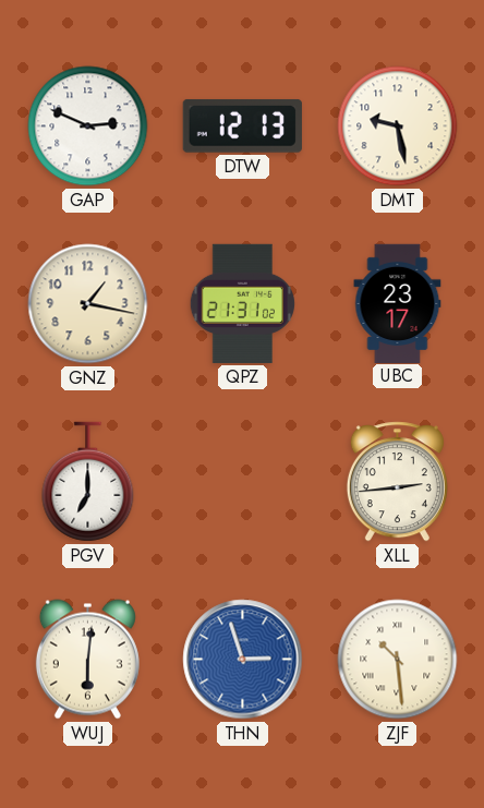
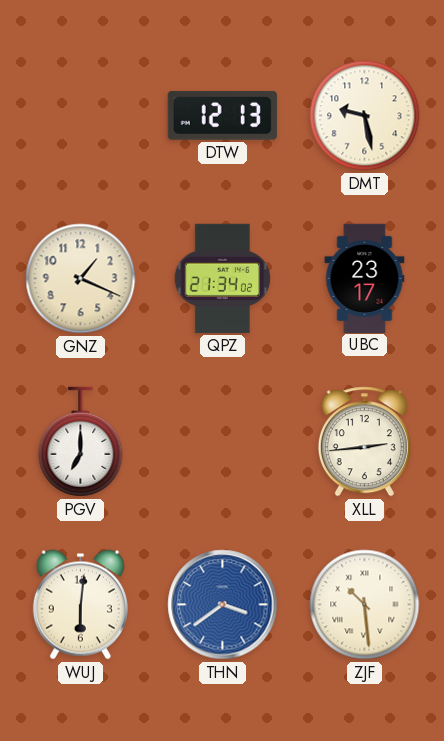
GAP: 2:49 -> none (88, 126)
GNZ: 1:17 -> 1:19 (81, 279)
QPZ: 21:31 -> 21:34 (222, 278)
THN: 2:57 -> 3:39 (223, 605)
